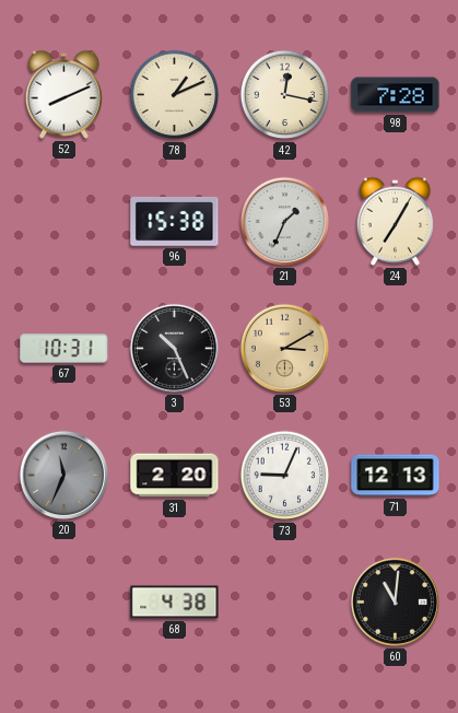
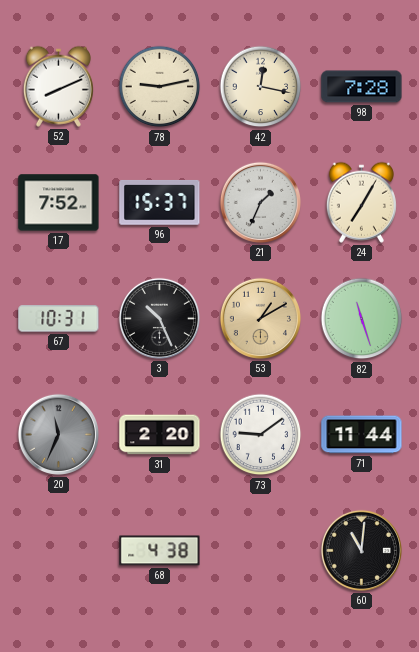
78: 1:11 -> 9:13 (160, 87)
17: none -> 7:52 (59, 203)
96: 15:38 -> 15:37 (160, 203)
53: 3:10 -> 1:10 (260, 318)
82: none -> 11:27 (362, 319)
73: 9:04 -> 9:09 (261, 435)
71: 12:13 -> 11:44 (362, 435)
